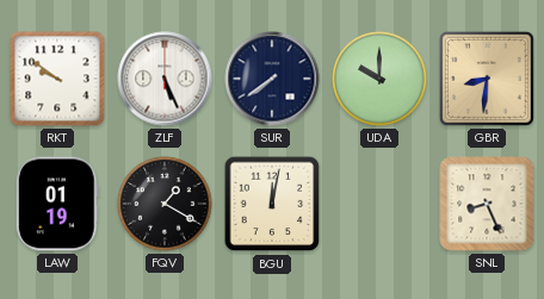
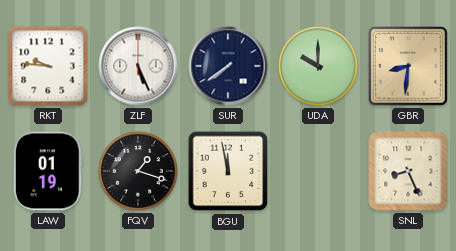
RKT: 9:51 -> 9:46 (48, 66)
FQV: 1:20 -> 1:18 (138, 171)
BGU: 12:02 -> 11:58 (228, 171)
